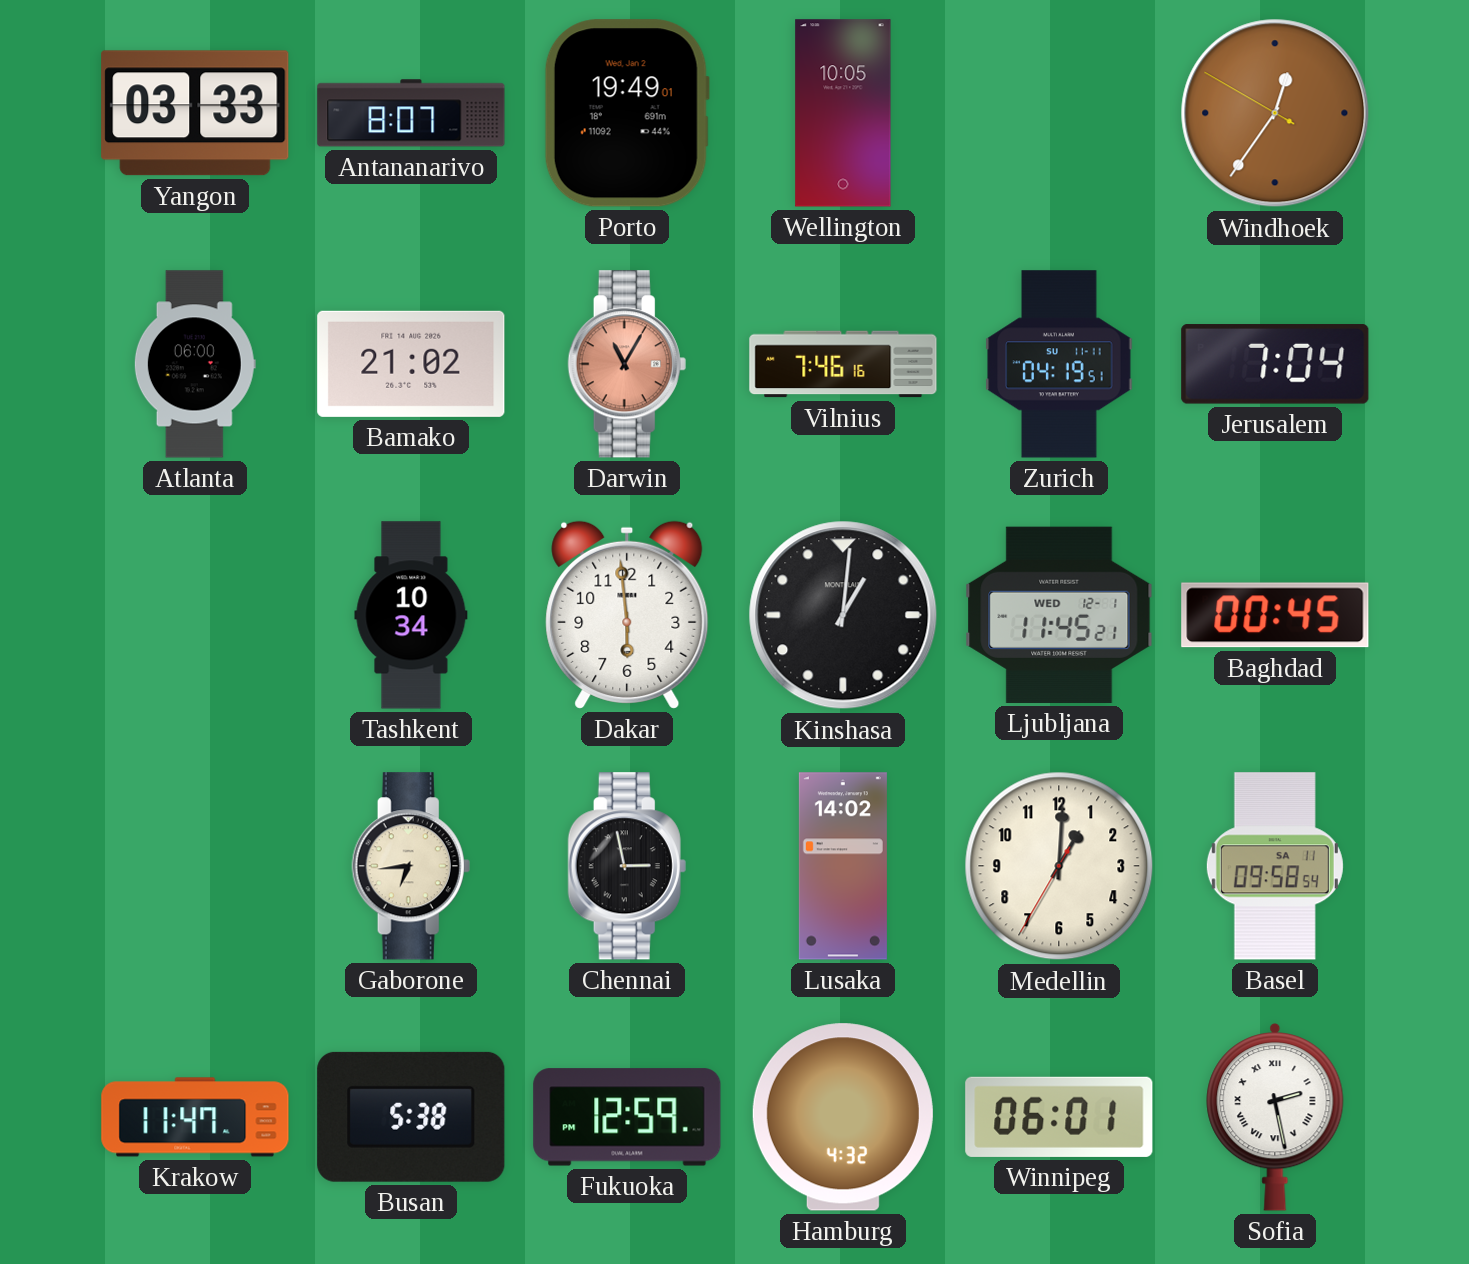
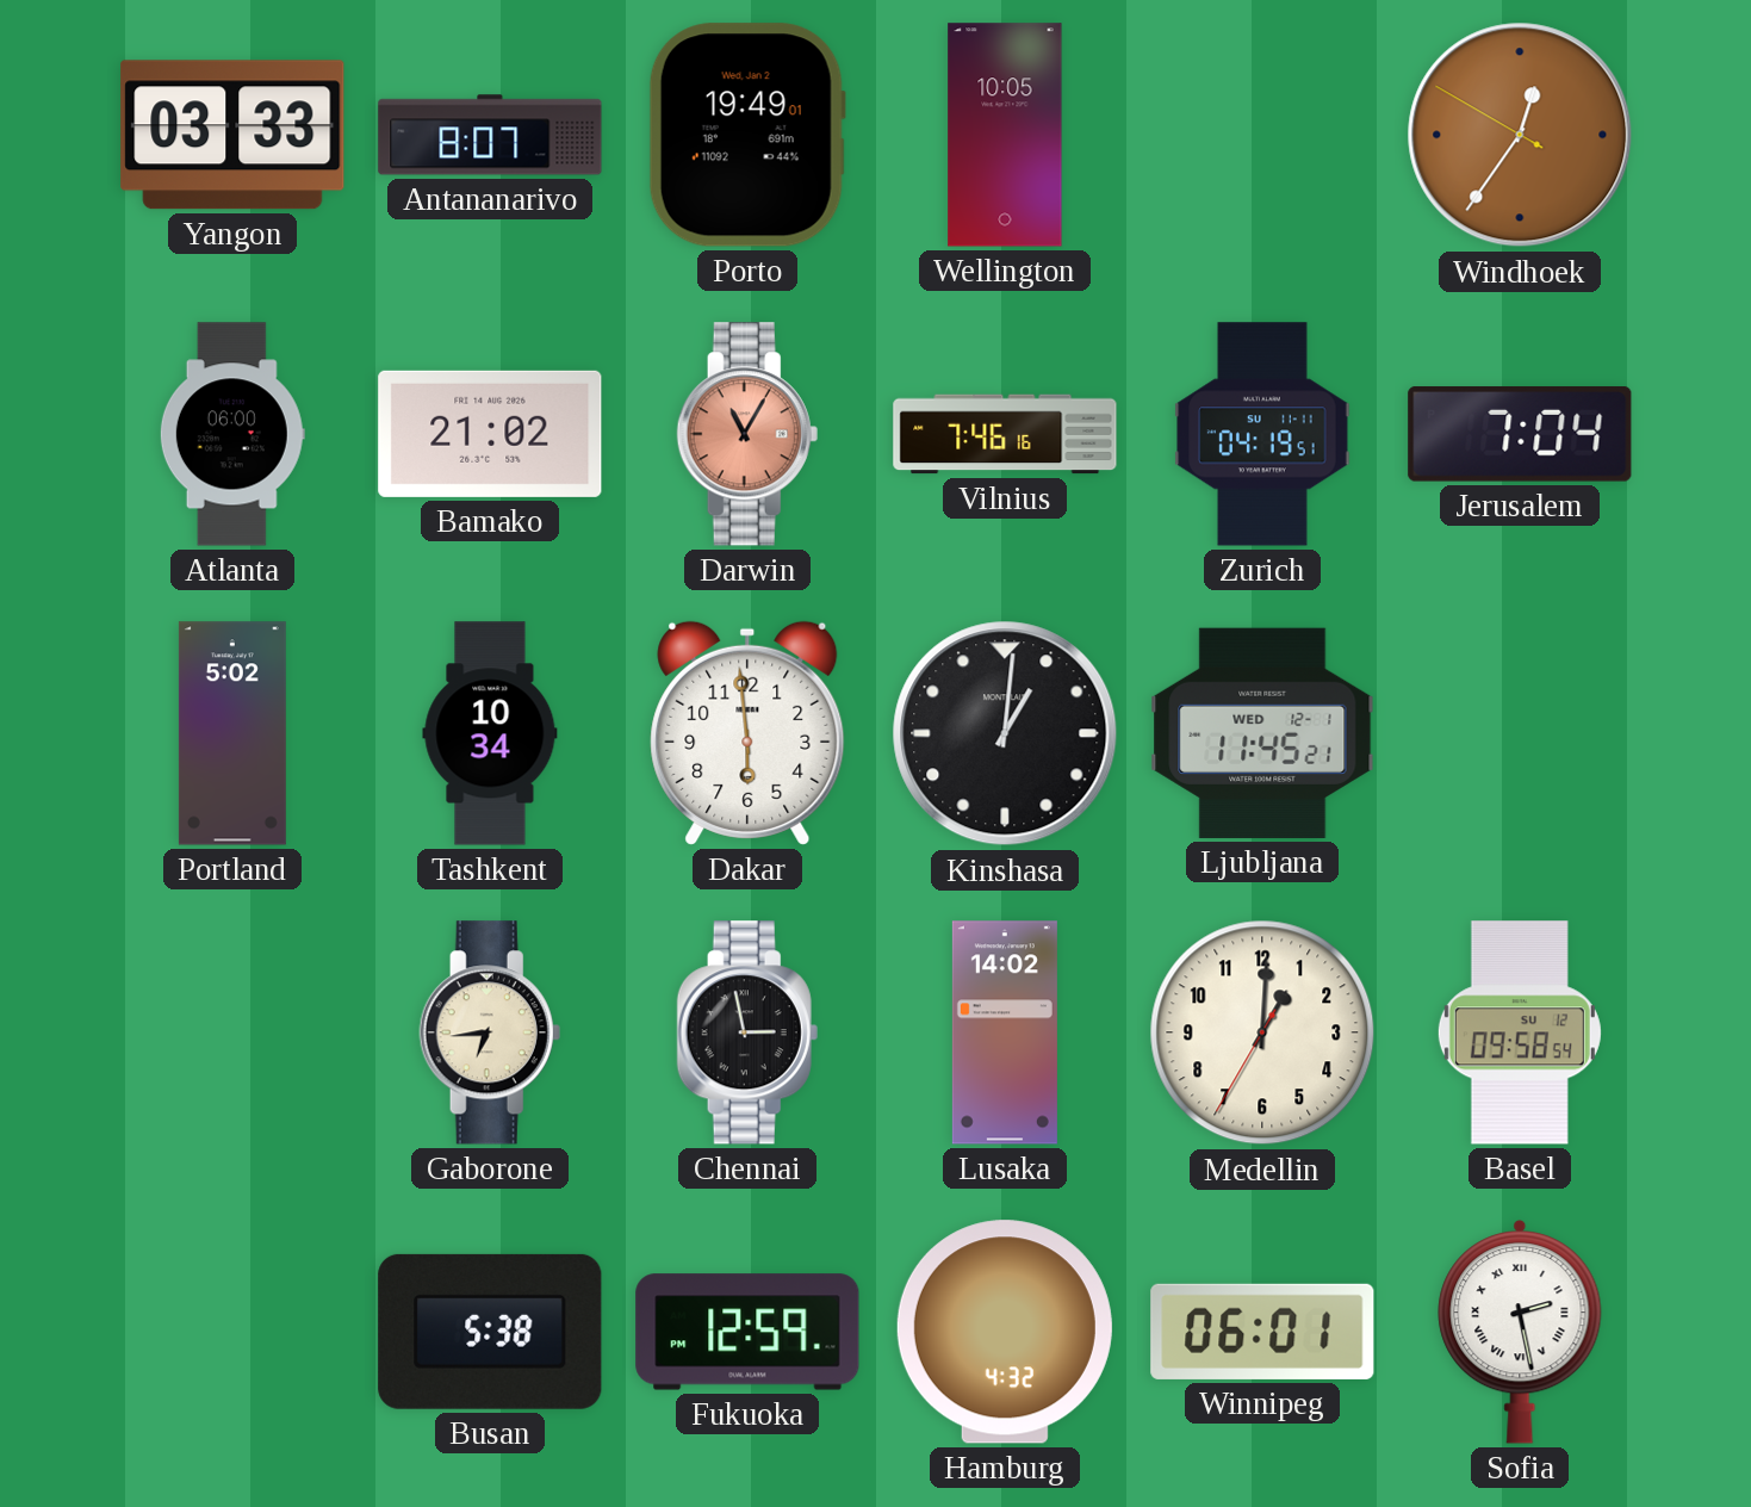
Portland: none -> 5:02 (232, 733)
Baghdad: 00:45 -> none (1275, 615)
Basel date: SA 11 -> SU 12 (1520, 1032)
Krakow: 11:47 -> none (195, 1117)
